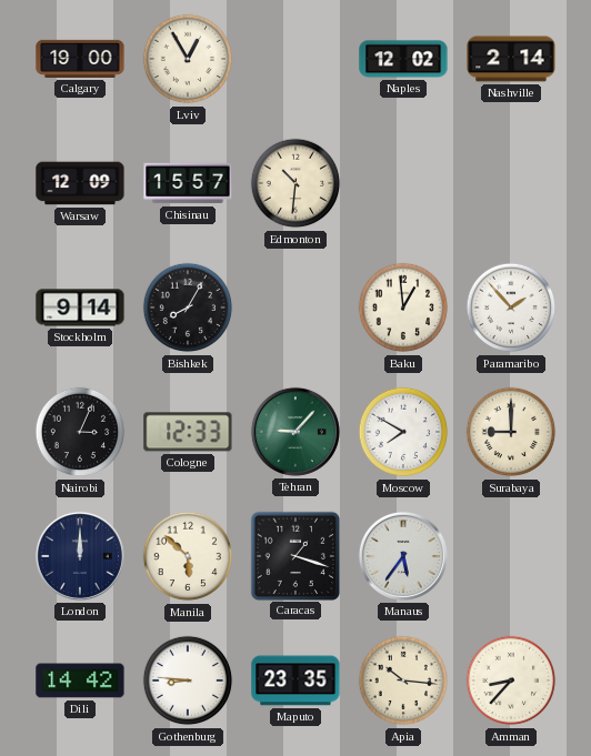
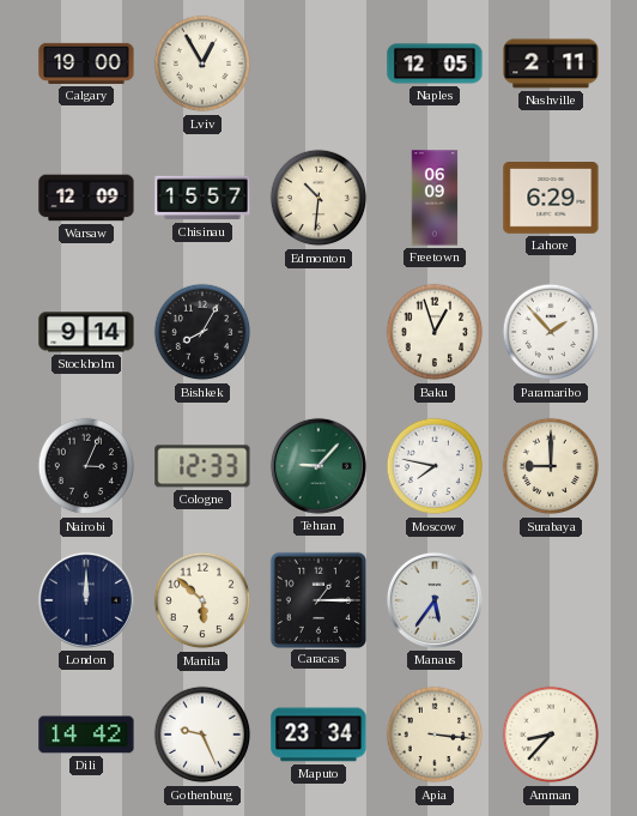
Naples: 12:02 -> 12:05 (435, 64)
Nashville: 2:14 -> 2:11 (551, 64)
Freetown: none -> 06:09 (435, 198)
Lahore: none -> 6:29 (551, 199)
Baku: 12:59 -> 12:57 (435, 332)
Moscow: 7:50 -> 7:47 (435, 466)
Caracas: 1:18 -> 1:15 (317, 599)
Gothenburg: 8:46 -> 9:26 (202, 735)
Maputo: 23:35 -> 23:34 (318, 735)
Apia: 10:16 -> 3:16 (435, 735)
